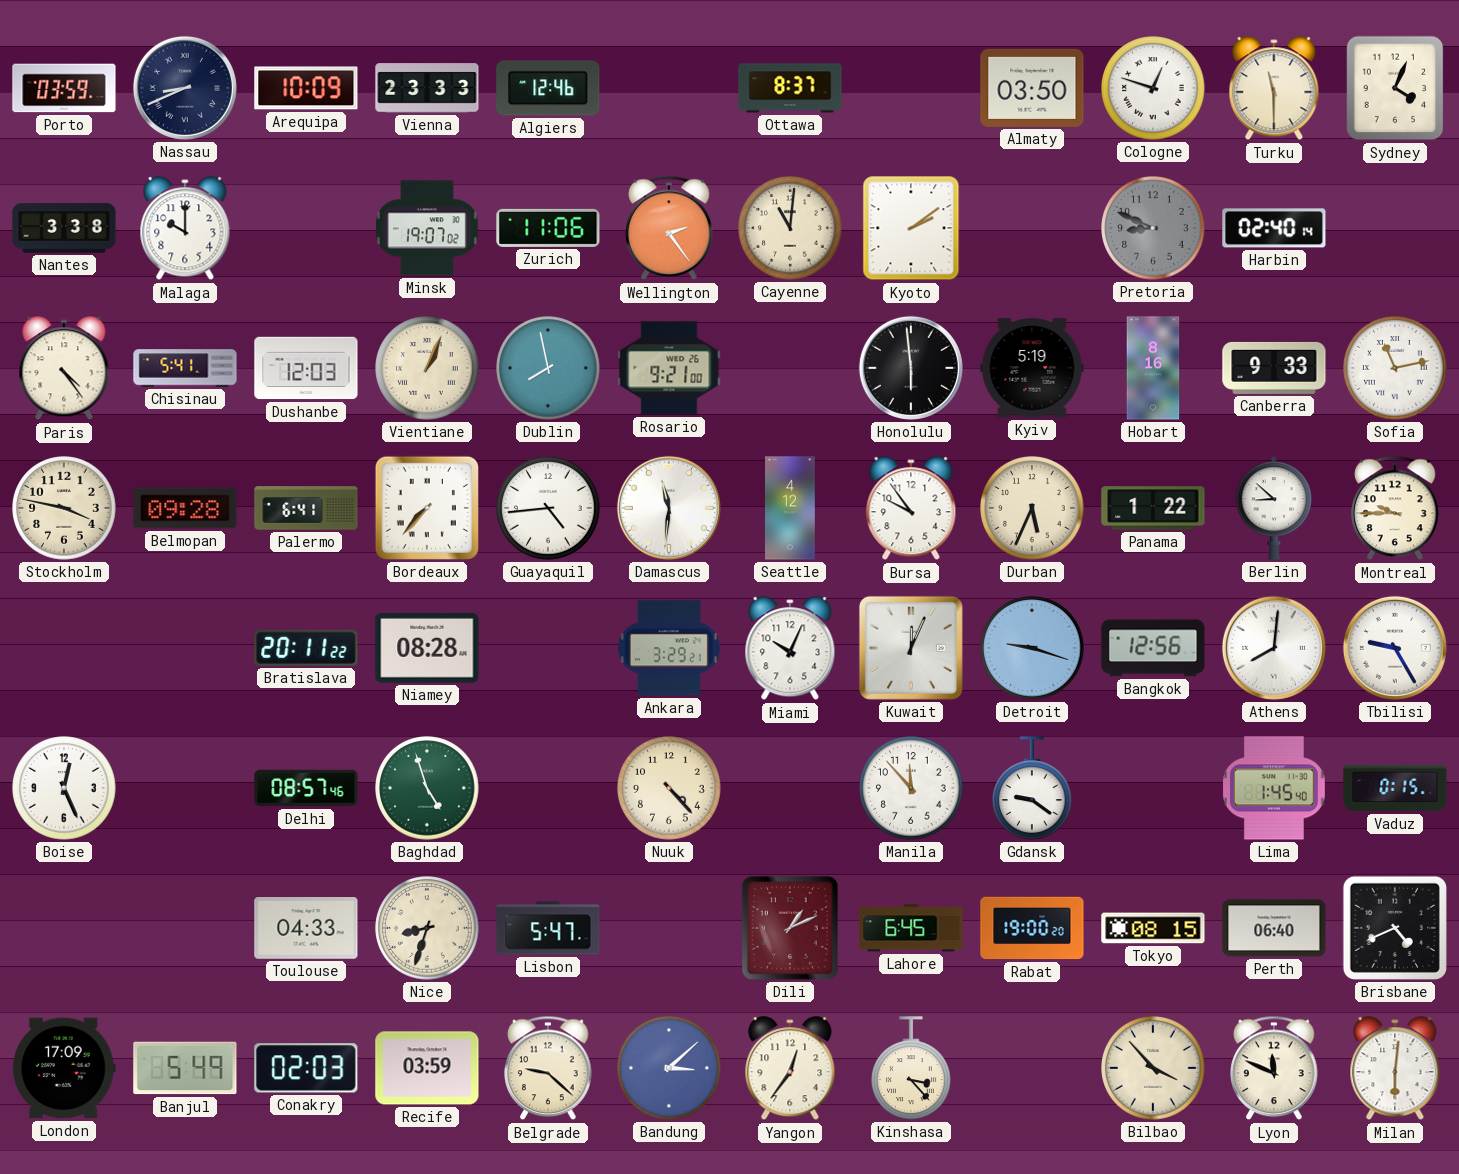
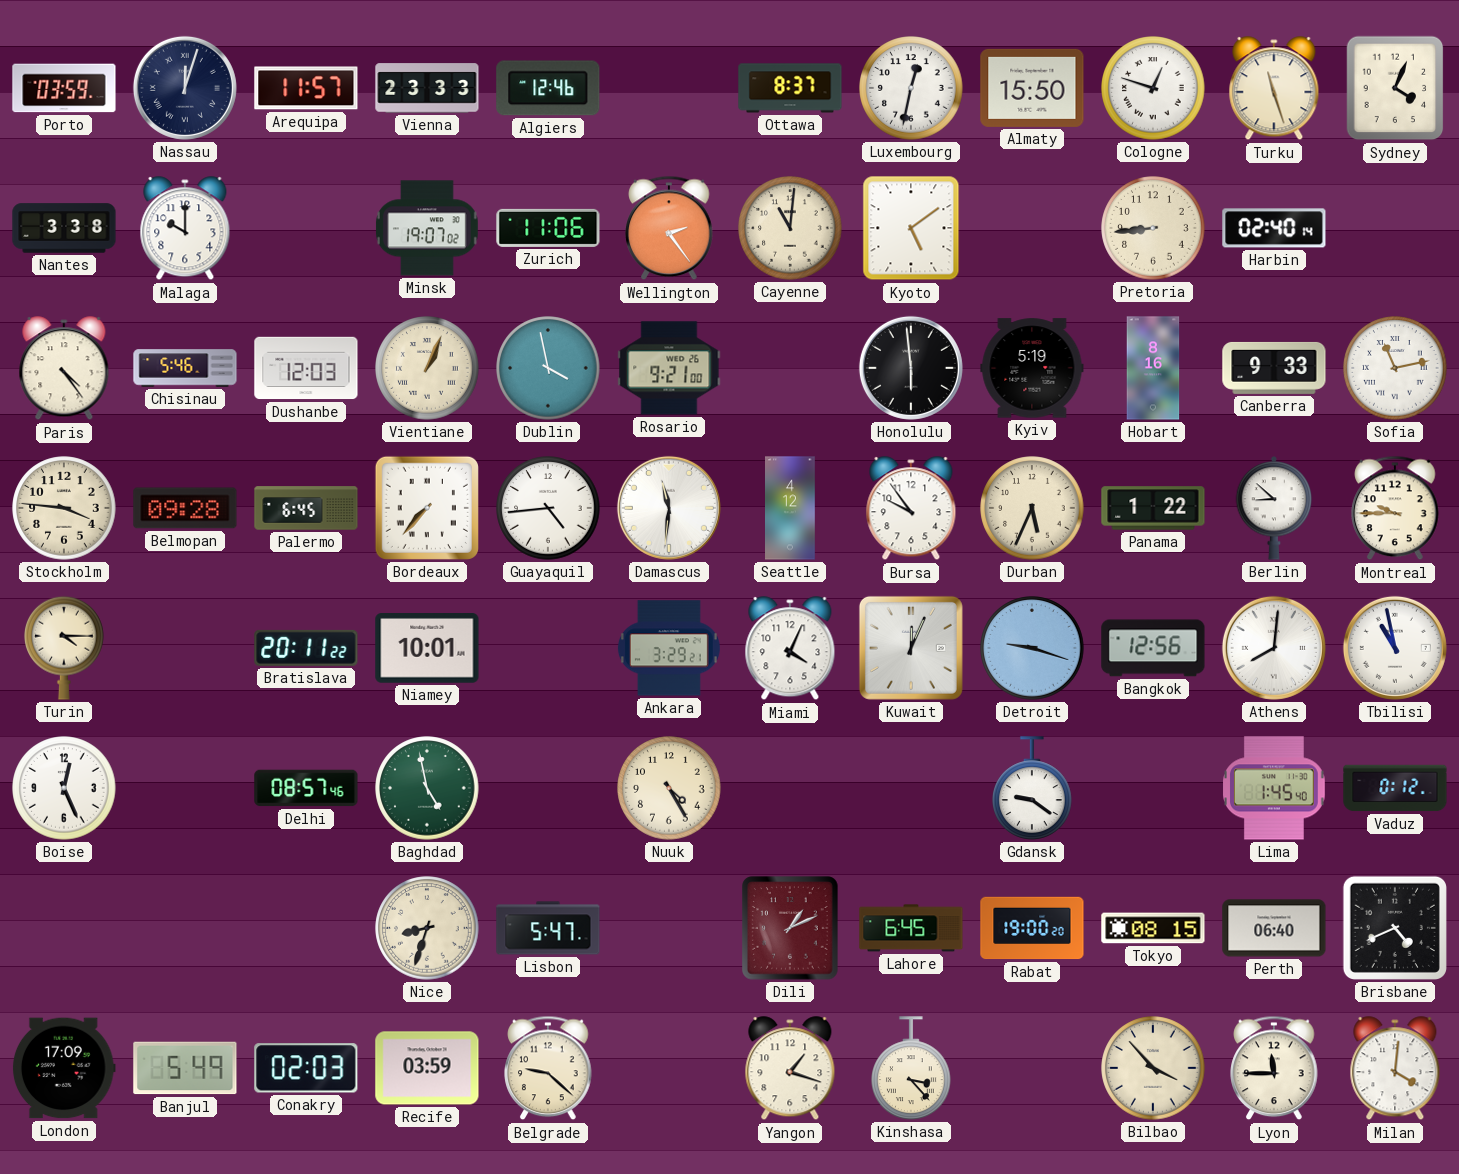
Nassau: 8:41 -> 12:03 (185, 88)
Arequipa: 10:09 -> 11:57 (306, 88)
Luxembourg: none -> 12:32 (911, 88)
Almaty: 03:50 -> 15:50 (1032, 88)
Turku: 11:30 -> 11:27 (1274, 89)
Kyoto: 2:09 -> 5:09 (911, 228)
Pretoria: 8:49 -> 8:44 (1153, 228)
Pretoria dial: grey -> cream (1153, 228)
Chisinau: 5:41 -> 5:46 (185, 368)
Dublin: 7:58 -> 3:58 (548, 368)
Stockholm: 3:47 -> 3:46 (64, 508)
Palermo: 6:41 -> 6:45 (306, 508)
Turin: none -> 4:15 (65, 648)
Niamey: 08:28 -> 10:01 (427, 649)
Miami: 10:04 -> 4:04 (790, 649)
Tbilisi: 9:25 -> 10:58 (1395, 648)
Baghdad: 4:57 -> 4:58 (427, 788)
Nuuk: 4:23 -> 4:25 (669, 788)
Manila: 11:53 -> none (911, 788)
Vaduz: 0:15 -> 0:12 (1395, 788)
Toulouse: 04:33 -> none (306, 929)
Bandung: 3:08 -> none (669, 1068)
Yangon: 12:36 -> 1:18 (790, 1069)
Lyon: 11:49 -> 11:45 (1274, 1068)
Milan: 6:01 -> 4:01 (1395, 1069)
